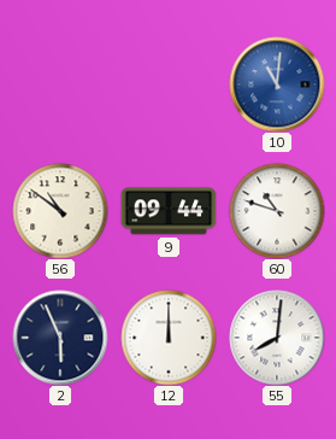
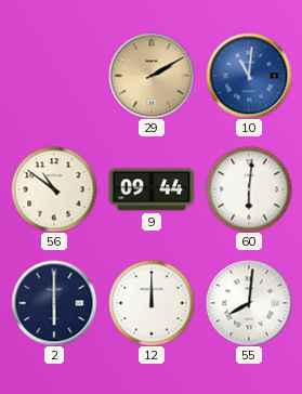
29: none -> 2:10 (152, 76)
60: 10:48 -> 6:01 (249, 189)
2: 5:56 -> 6:00 (54, 303)
